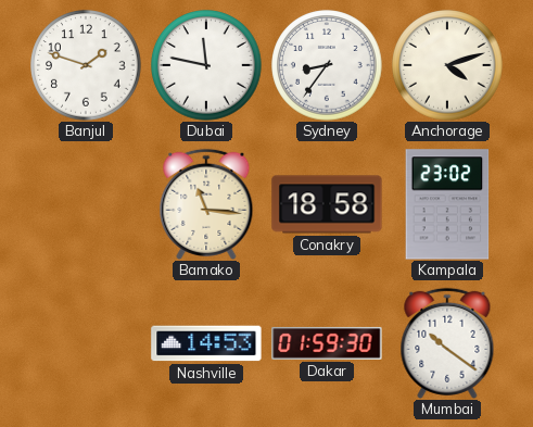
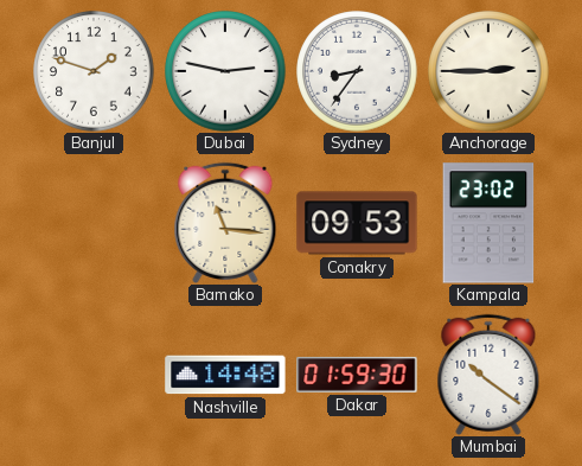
Dubai: 11:47 -> 2:47 (225, 71)
Anchorage: 4:12 -> 2:45 (488, 71)
Conakry: 18:58 -> 09:53 (357, 223)
Nashville: 14:53 -> 14:48 (225, 375)
